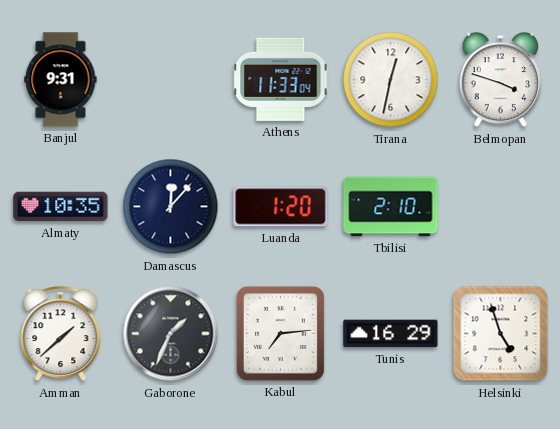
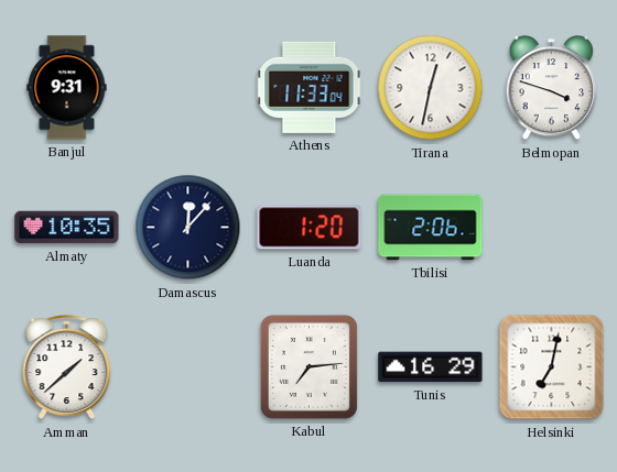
Tbilisi: 2:10 -> 2:06 (431, 228)
Gaborone: 1:34 -> none (171, 334)
Helsinki: 4:57 -> 7:02 (552, 367)
